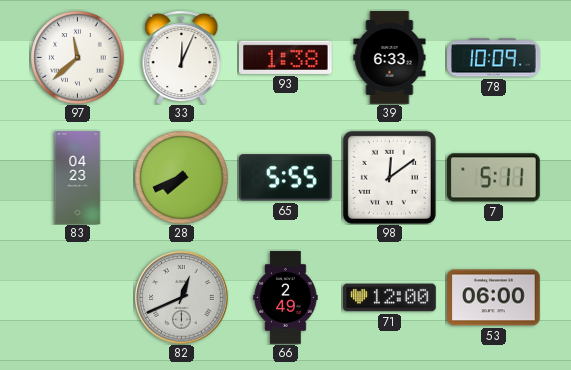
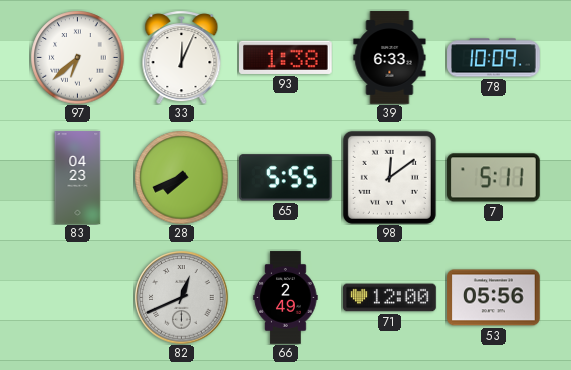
97: 11:38 -> 6:38 (77, 57)
53: 06:00 -> 05:56 (494, 298)
